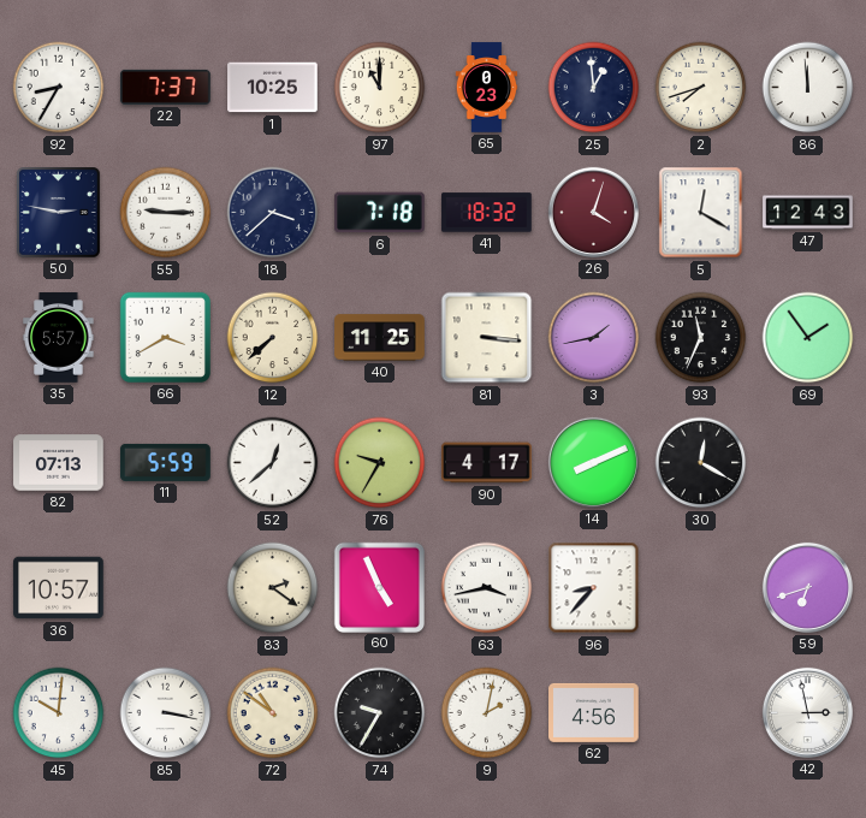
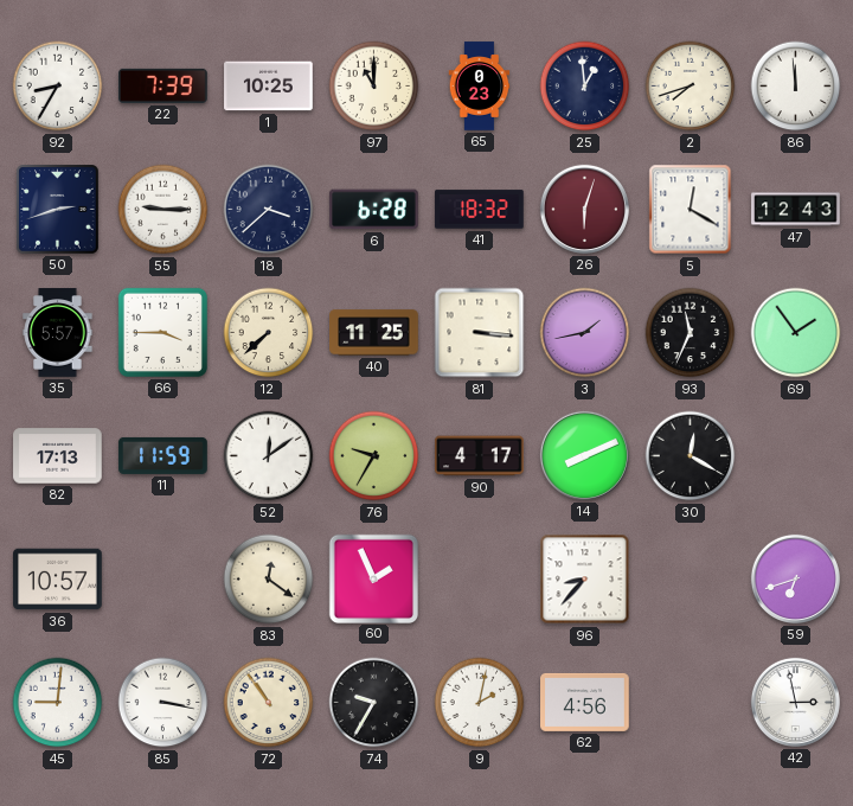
22: 7:37 -> 7:39 (163, 85)
50: 2:47 -> 2:42 (58, 210)
6: 7:18 -> 6:28 (374, 210)
26: 4:03 -> 6:03 (584, 209)
66: 3:40 -> 3:45 (162, 332)
82: 07:13 -> 17:13 (58, 456)
11: 5:59 -> 11:59 (163, 455)
52: 12:38 -> 12:09 (269, 456)
83: 2:21 -> 12:21 (269, 580)
60: 4:56 -> 1:56 (373, 578)
63: 3:43 -> none (487, 588)
45: 10:01 -> 9:01 (58, 703)
72: 10:51 -> 10:54 (269, 703)
